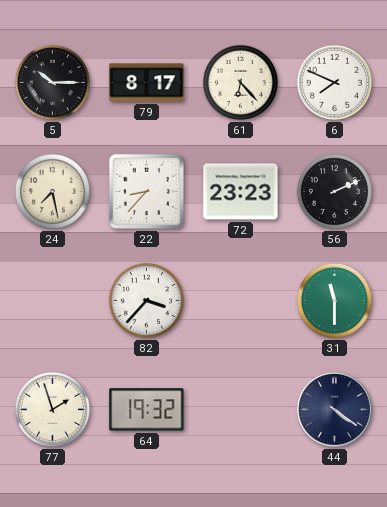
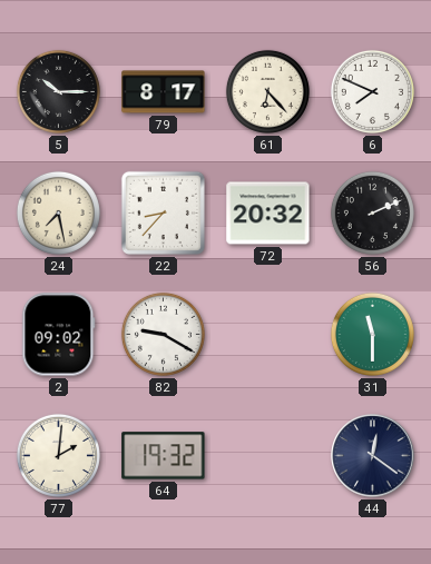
72: 23:23 -> 20:32 (268, 214)
2: none -> 09:02 (59, 335)
82: 3:37 -> 9:20 (163, 334)
77: 1:57 -> 2:01 (58, 455)
44: 4:21 -> 12:21 (373, 456)
